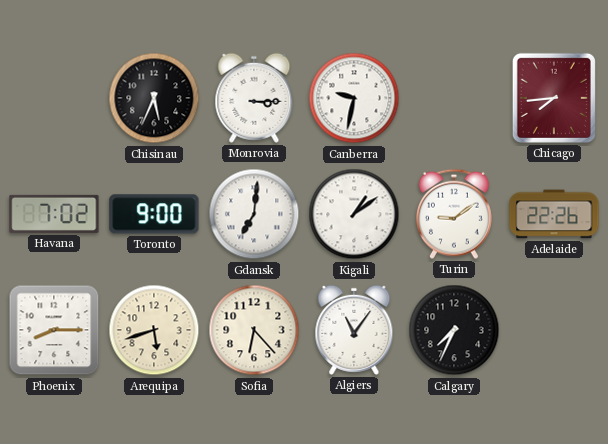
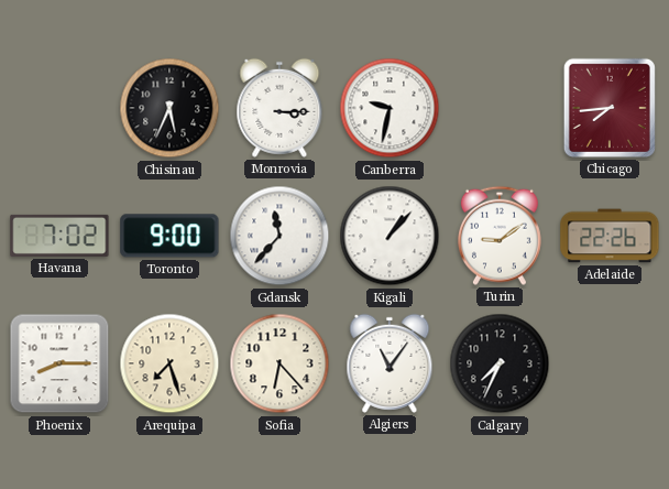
Gdansk: 7:01 -> 11:37 (279, 236)
Kigali: 1:09 -> 1:07 (390, 236)
Arequipa: 5:42 -> 7:27 (169, 363)
